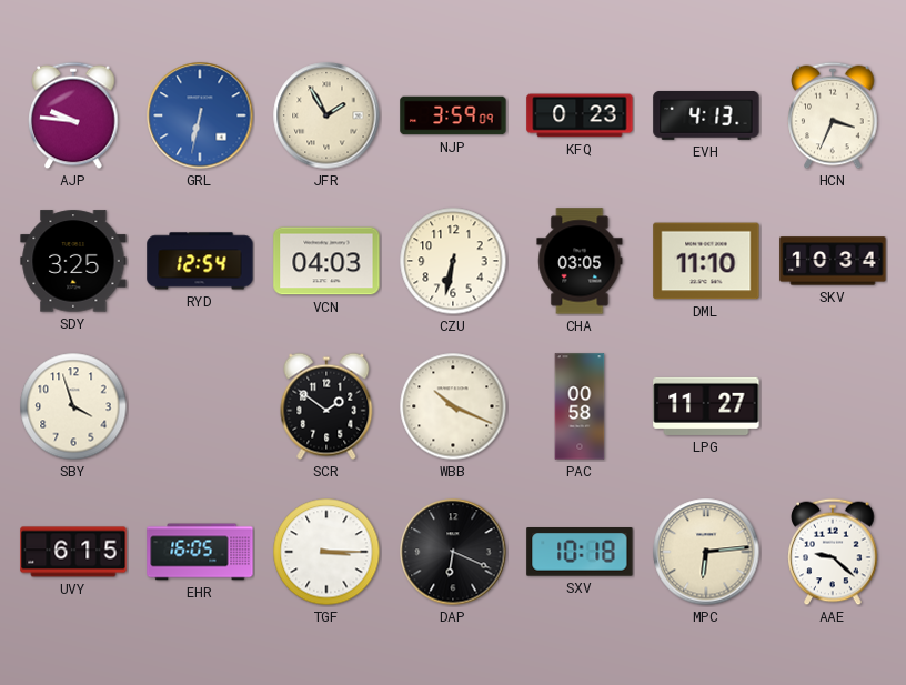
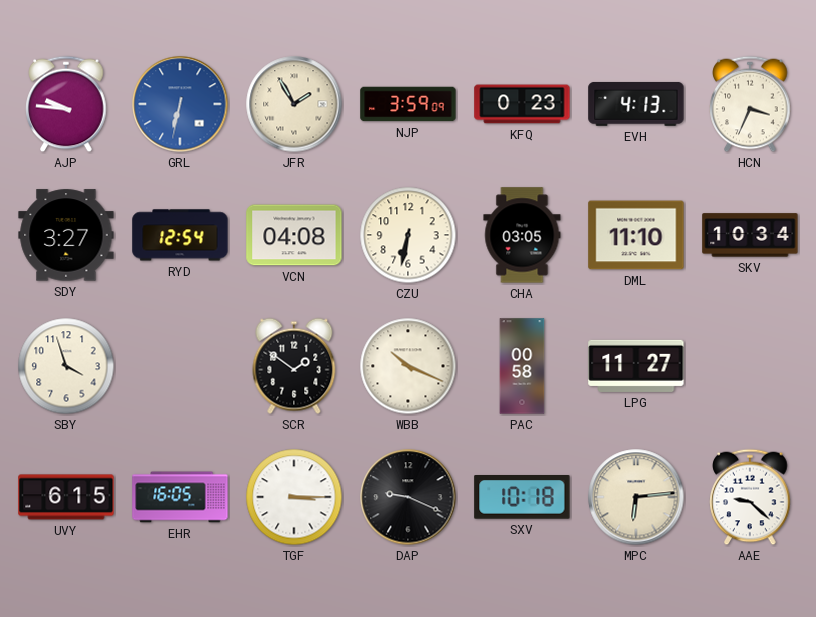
SDY: 3:25 -> 3:27 (66, 235)
VCN: 04:03 -> 04:08 (294, 235)
DAP: 6:19 -> 9:19 (408, 497)
